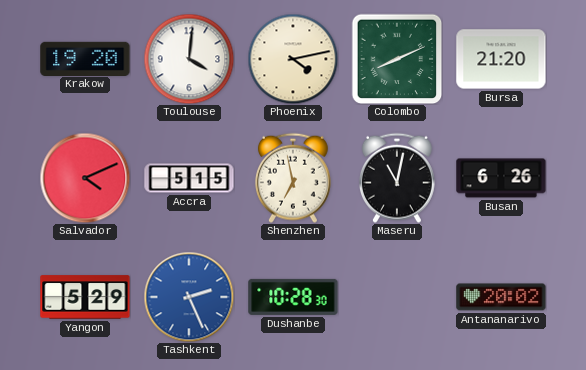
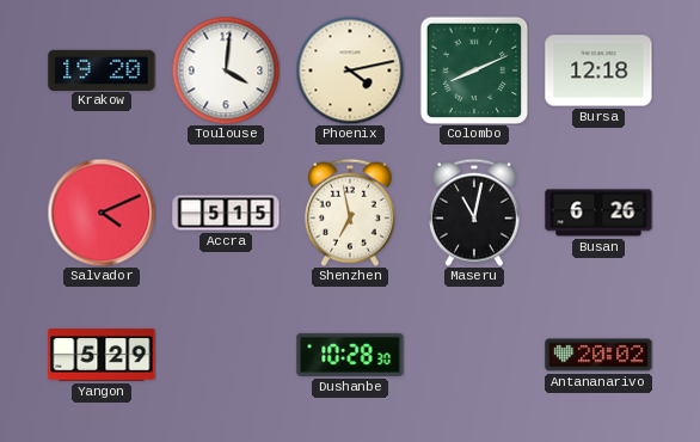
Bursa: 21:20 -> 12:18 (598, 70)
Tashkent: 2:26 -> none (189, 297)
